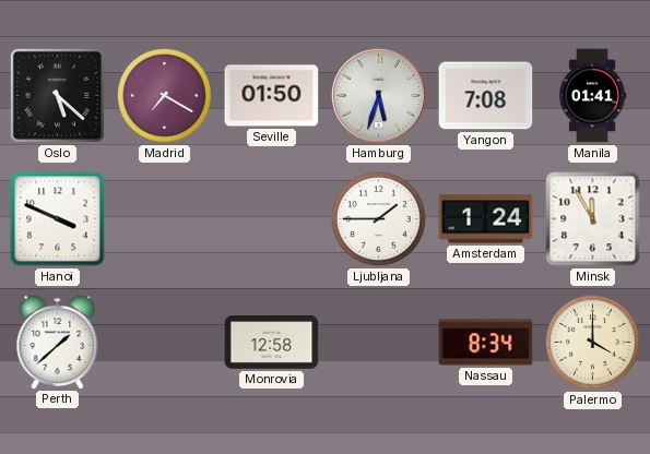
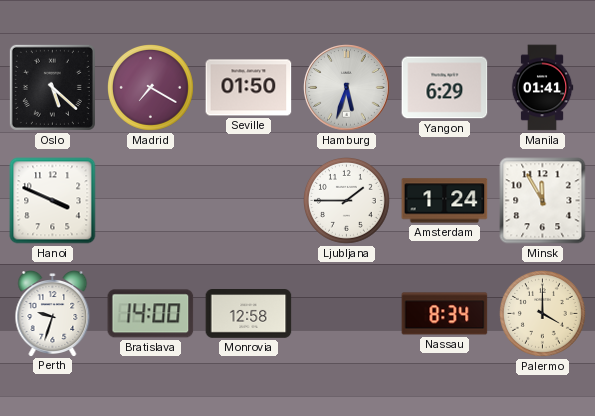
Yangon: 7:08 -> 6:29 (445, 88)
Perth: 1:38 -> 9:33 (53, 314)
Bratislava: none -> 14:00 (151, 314)
